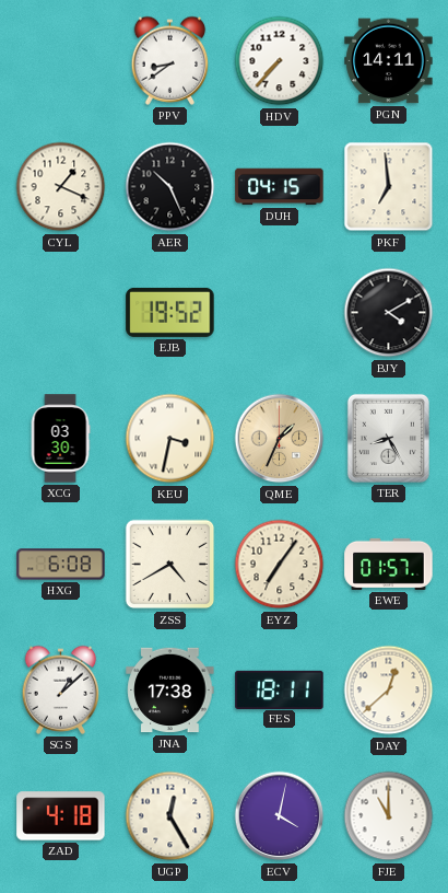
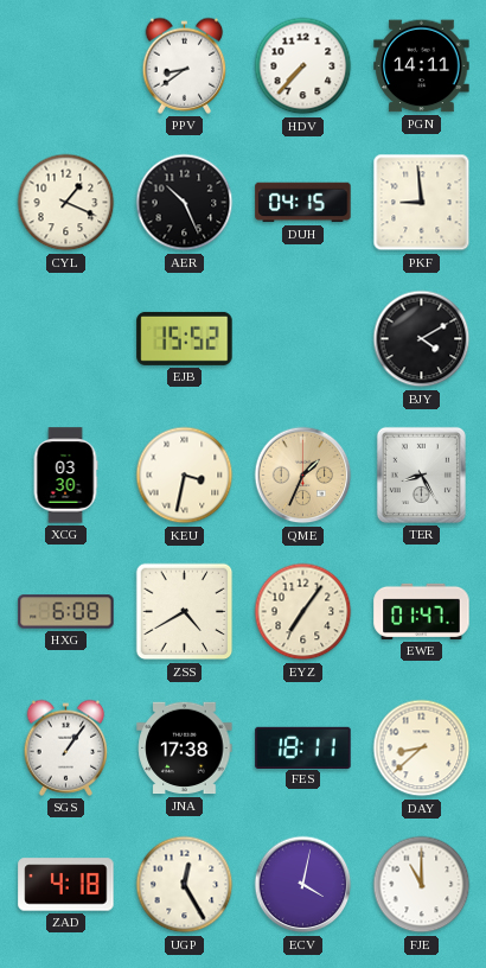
PKF: 6:59 -> 8:59 (422, 203)
EJB: 19:52 -> 15:52 (185, 338)
EWE: 01:57 -> 01:47 (422, 611)
SGS: 1:08 -> 1:06 (66, 747)
DAY: 12:38 -> 8:38 (422, 749)
